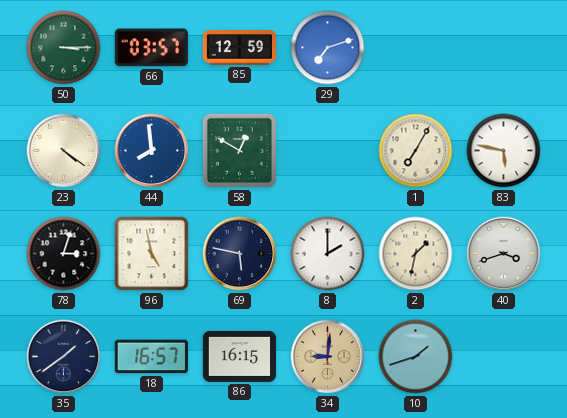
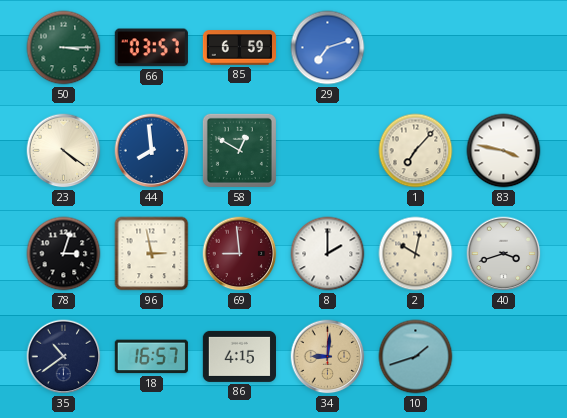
85: 12:59 -> 6:59 (239, 48)
1: 7:05 -> 7:07 (416, 151)
83: 5:47 -> 3:47 (504, 151)
96: 4:58 -> 2:58 (152, 254)
69: 5:47 -> 8:59 (240, 254)
69 dial: navy -> burgundy (240, 254)
2: 1:32 -> 10:02 (416, 254)
35: 1:39 -> 10:39 (64, 357)
86: 16:15 -> 4:15 (239, 356)
